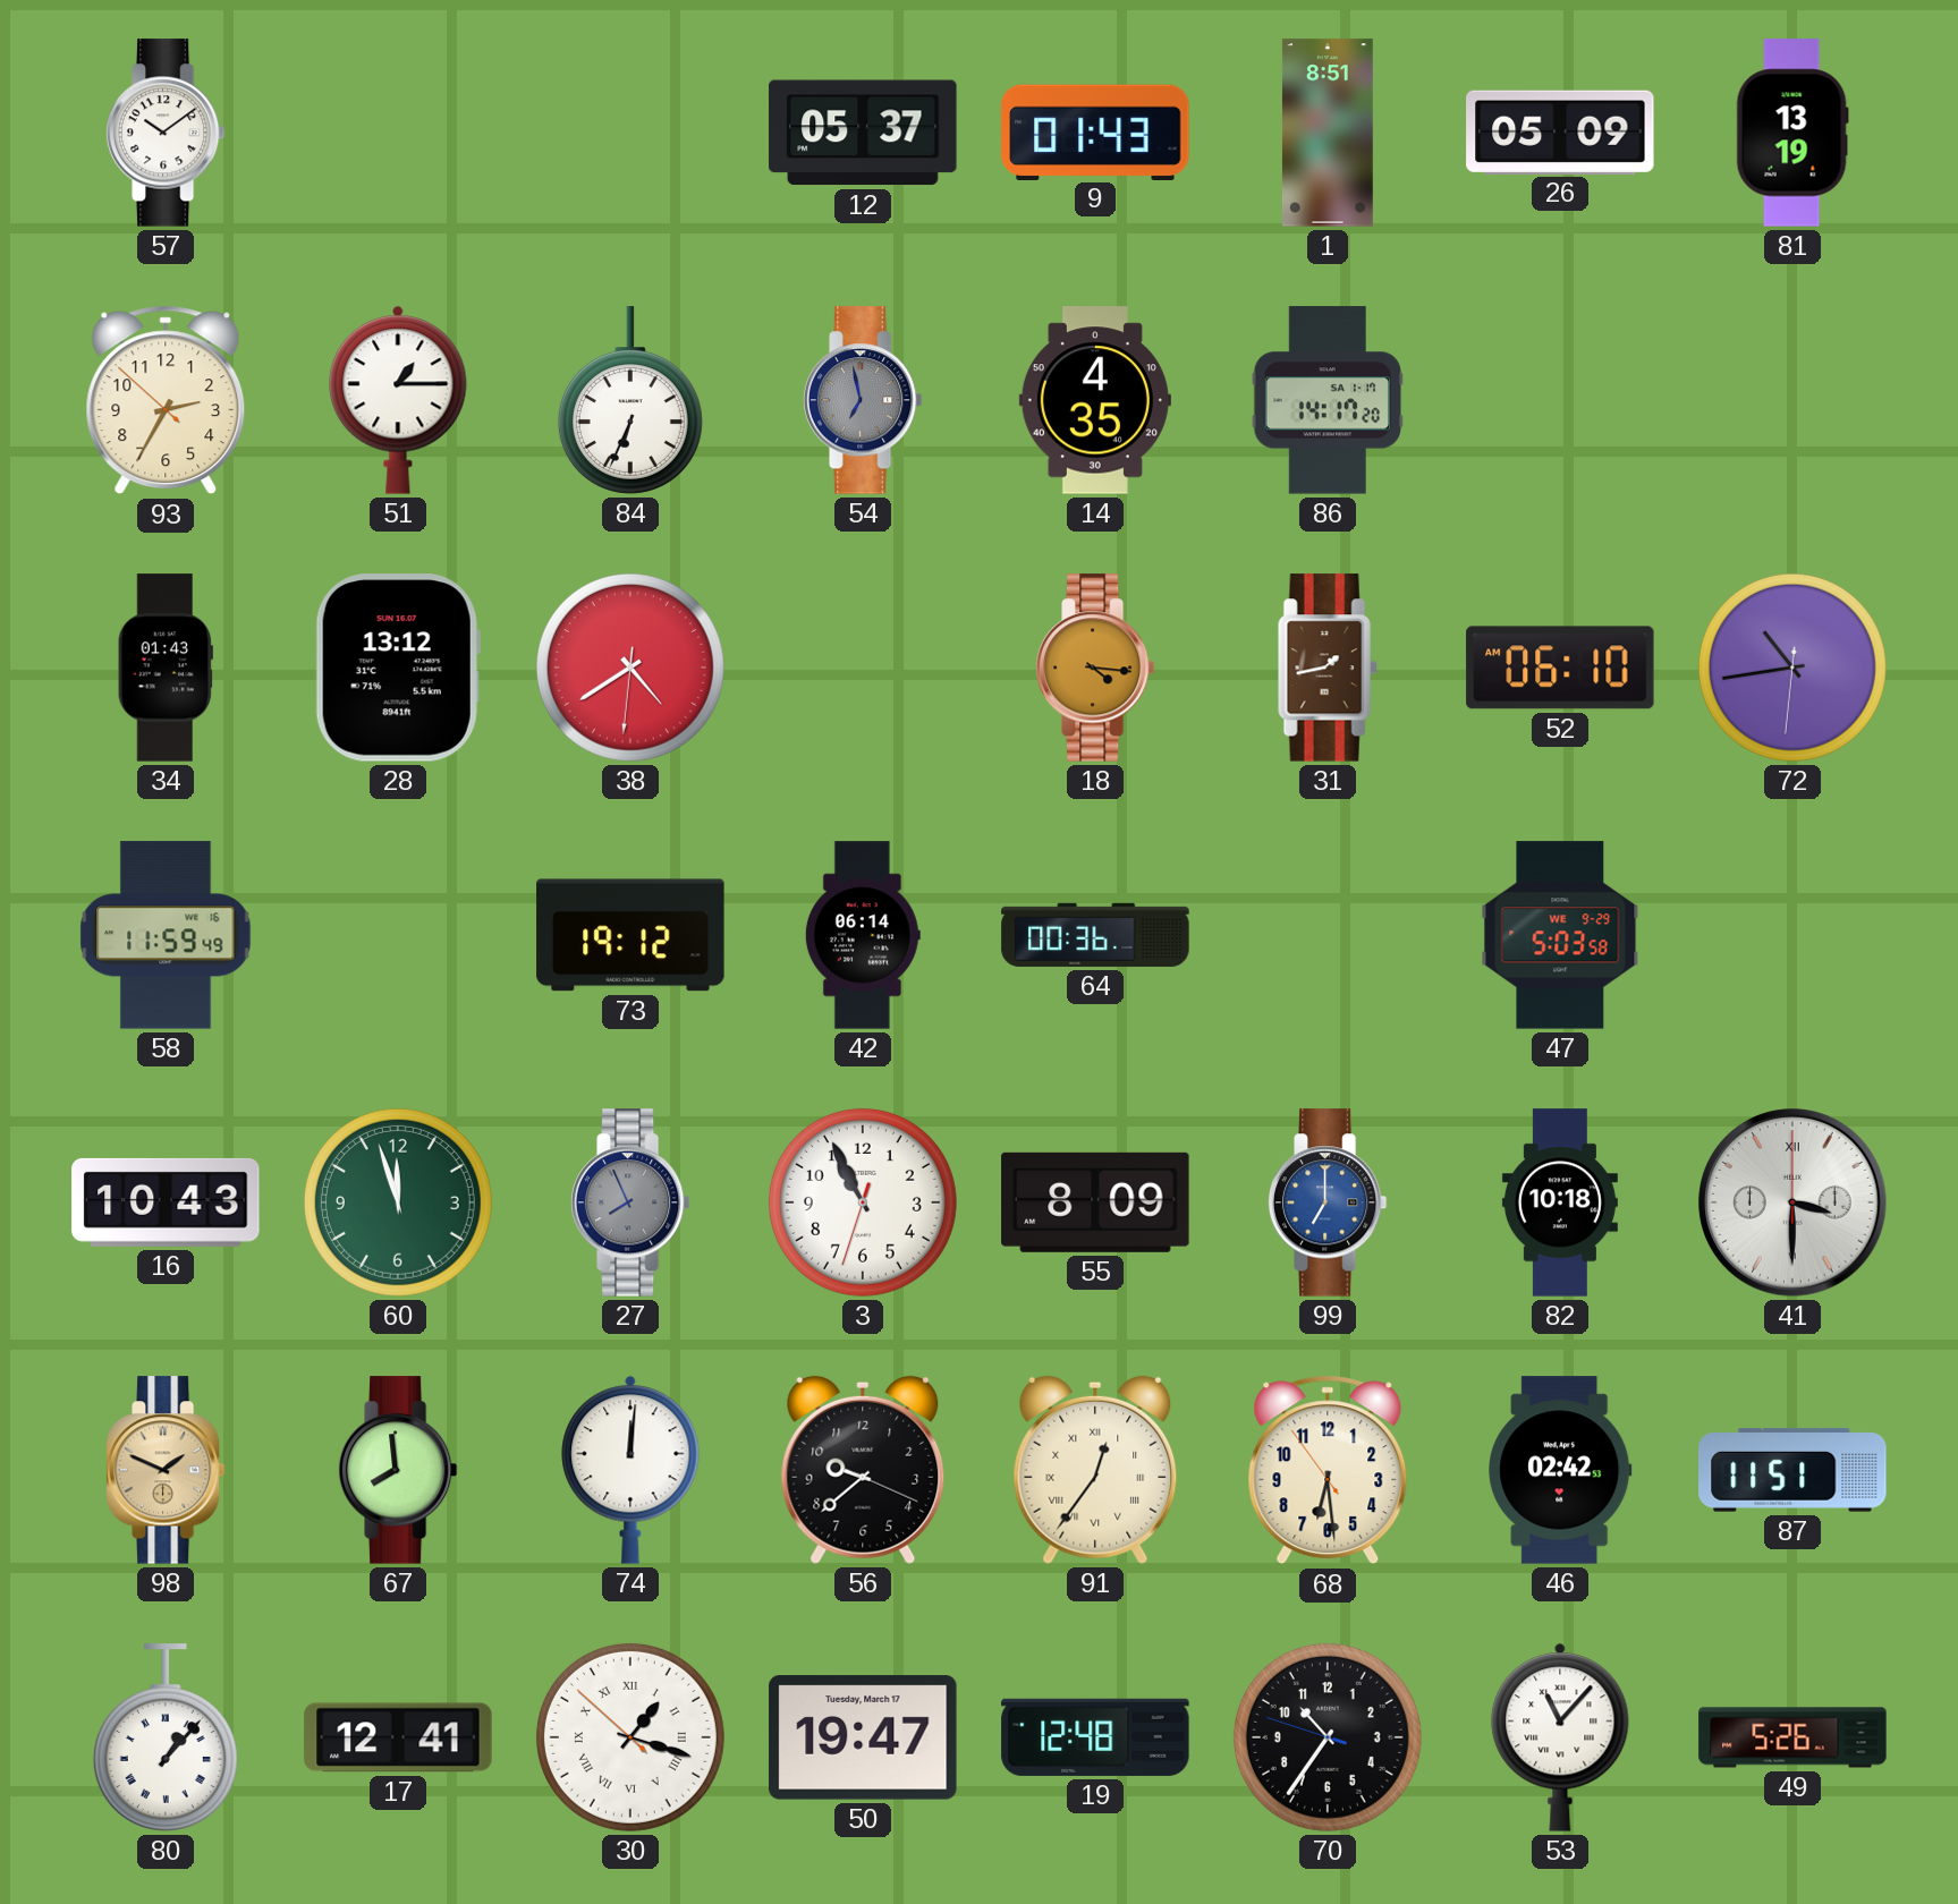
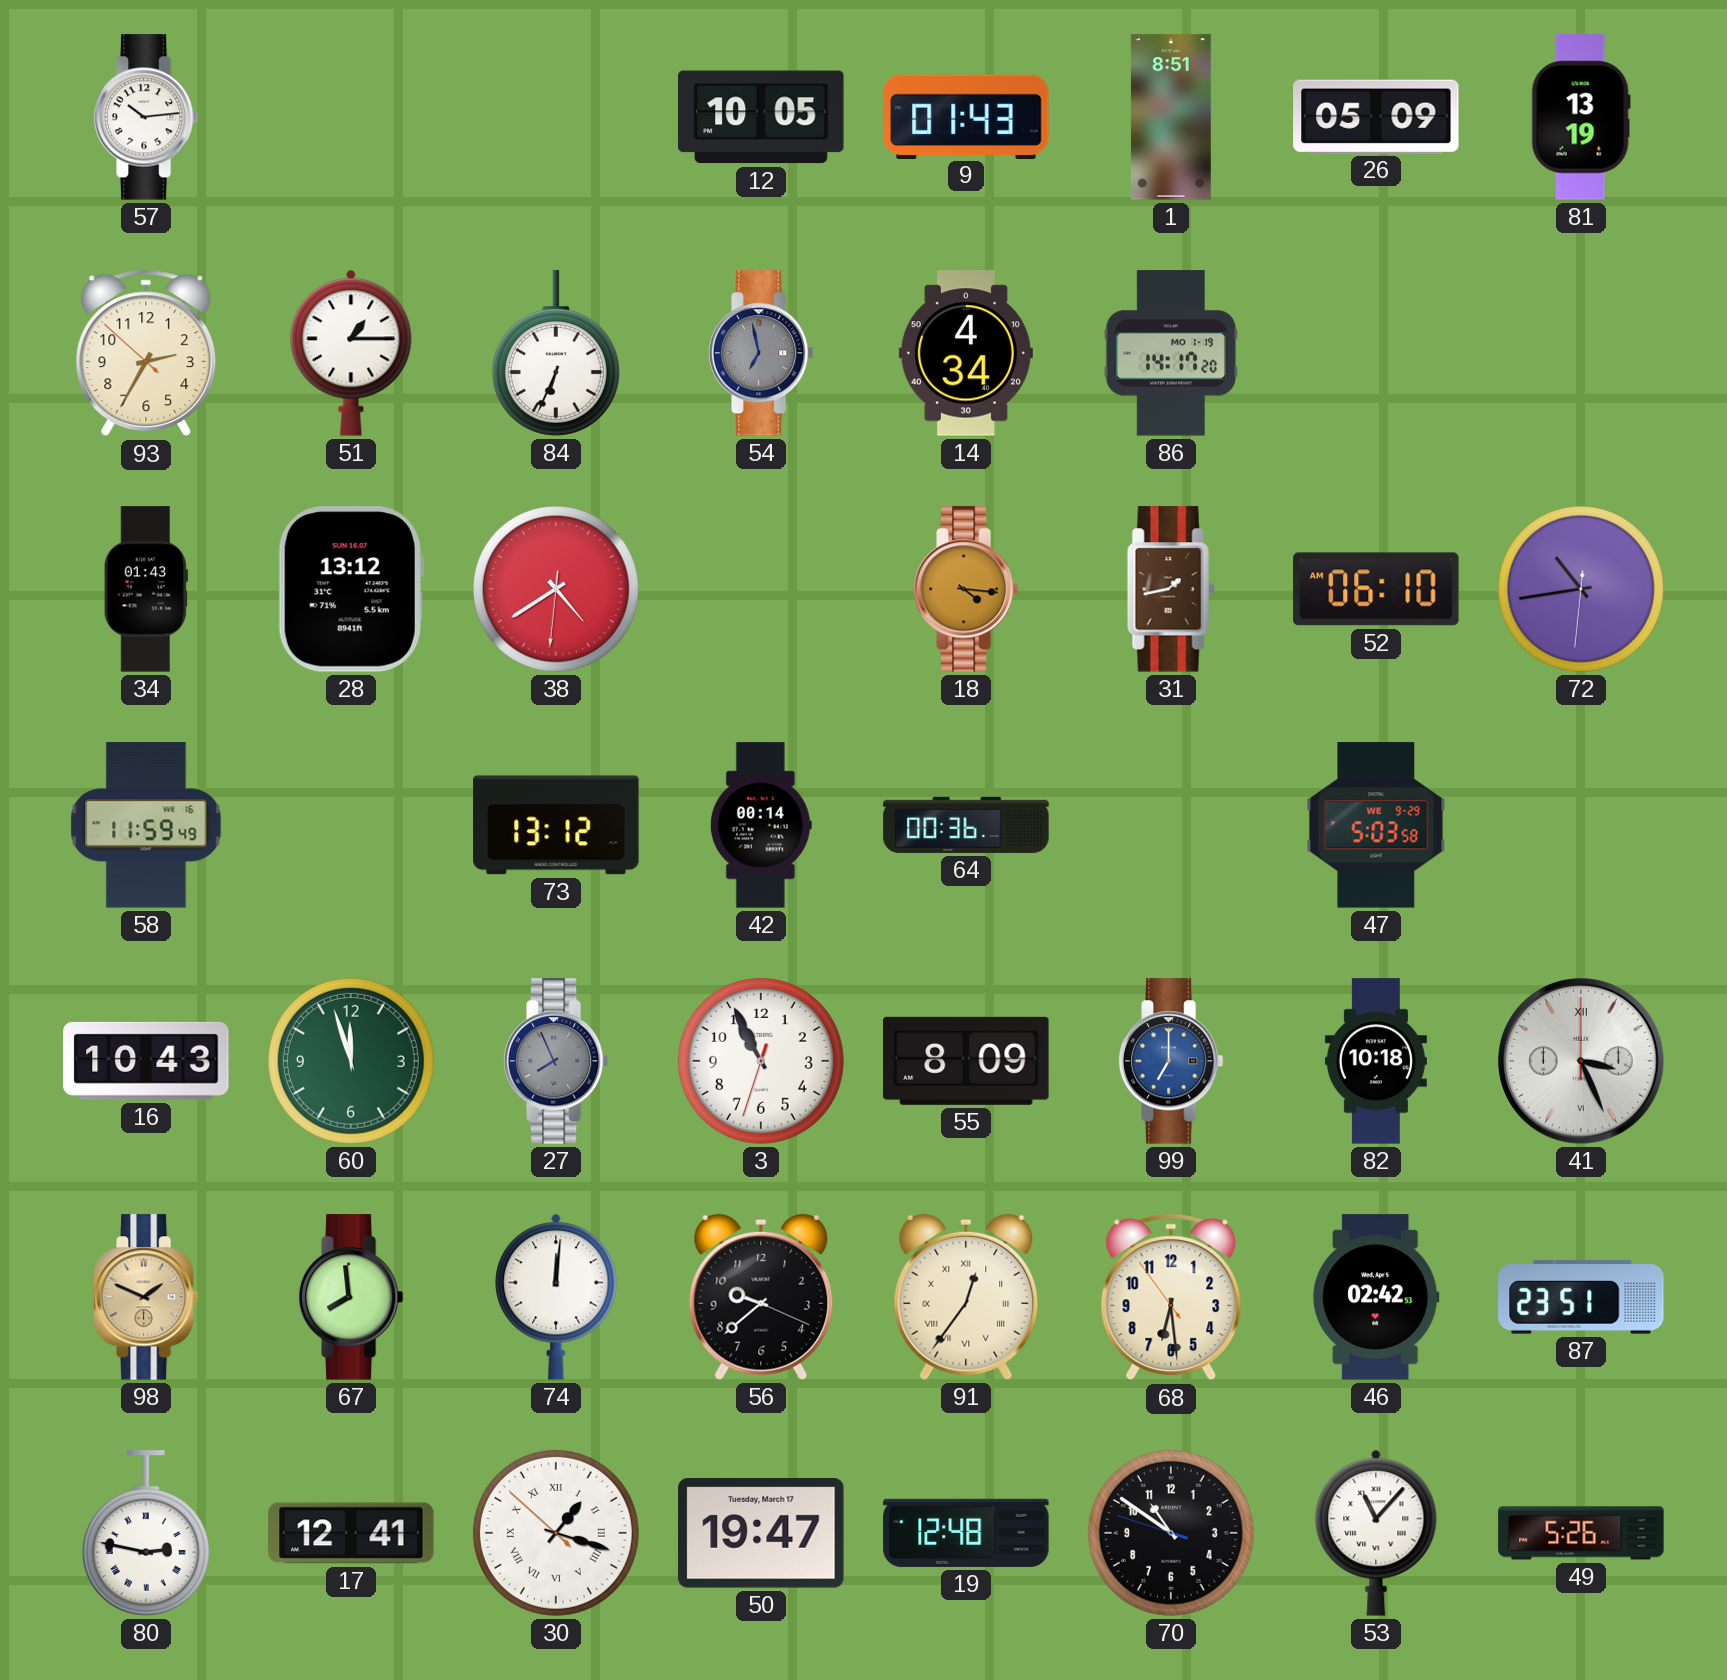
57: 10:09 -> 10:14 (146, 117)
12: 05:37 -> 10:05 (761, 117)
14: 4:35 -> 4:34 (966, 353)
86 date: SA 1-17 -> MO 1-19 (1170, 353)
73: 19:12 -> 13:12 (556, 825)
42: 06:14 -> 00:14 (761, 825)
41: 3:30 -> 3:26 (1581, 1061)
87: 11:51 -> 23:51 (1581, 1298)
80: 1:07 -> 2:47 (146, 1533)
70: 10:35 -> 10:50 (1171, 1533)
